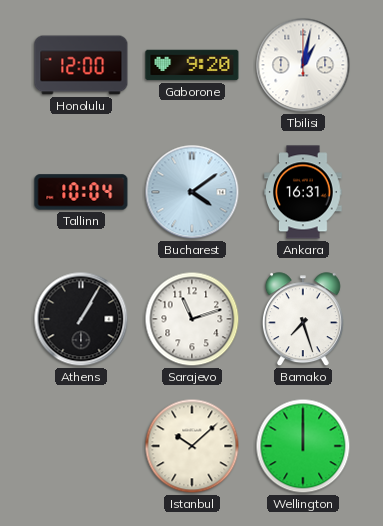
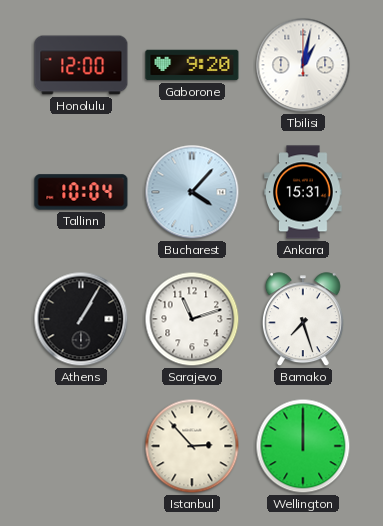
Bucharest: 4:09 -> 4:07 (192, 192)
Ankara: 16:31 -> 15:31 (303, 192)
Istanbul: 10:08 -> 2:53 (192, 446)
